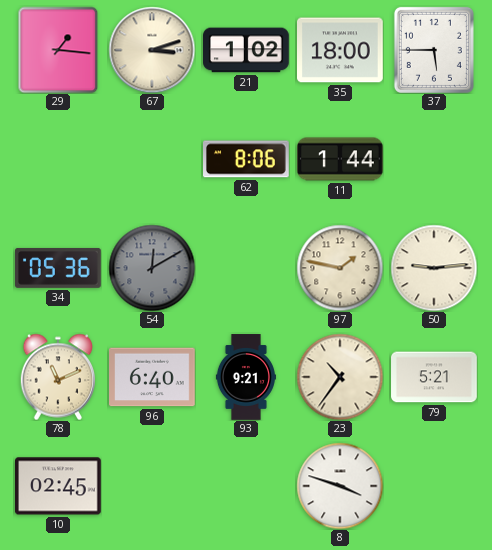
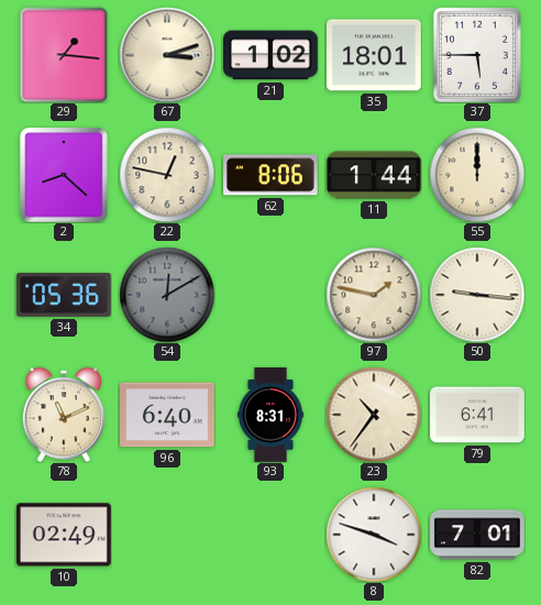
35: 18:00 -> 18:01 (375, 55)
2: none -> 8:22 (64, 175)
22: none -> 12:47 (167, 175)
55: none -> 12:00 (477, 175)
50: 9:14 -> 9:16 (477, 295)
93: 9:21 -> 8:31 (270, 415)
79: 5:21 -> 6:41 (477, 415)
10: 02:45 -> 02:49 (65, 535)
82: none -> 7:01 (478, 535)
